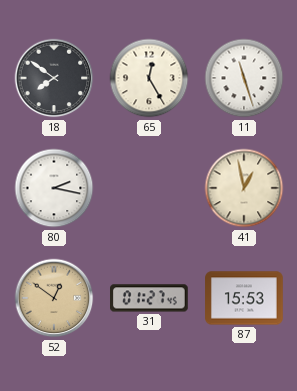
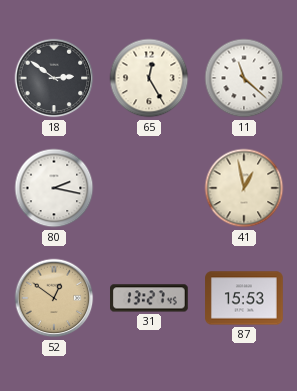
18: 7:51 -> 2:51 (54, 78)
11: 11:27 -> 11:22 (244, 78)
31: 01:27 -> 13:27 (150, 298)
